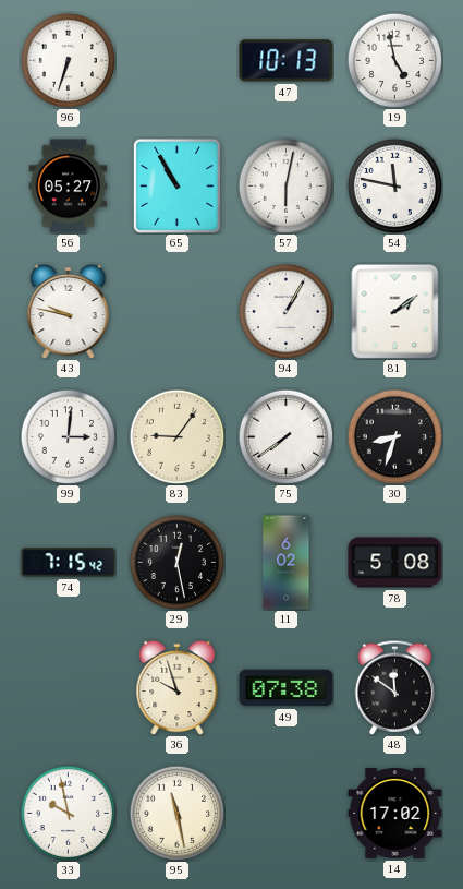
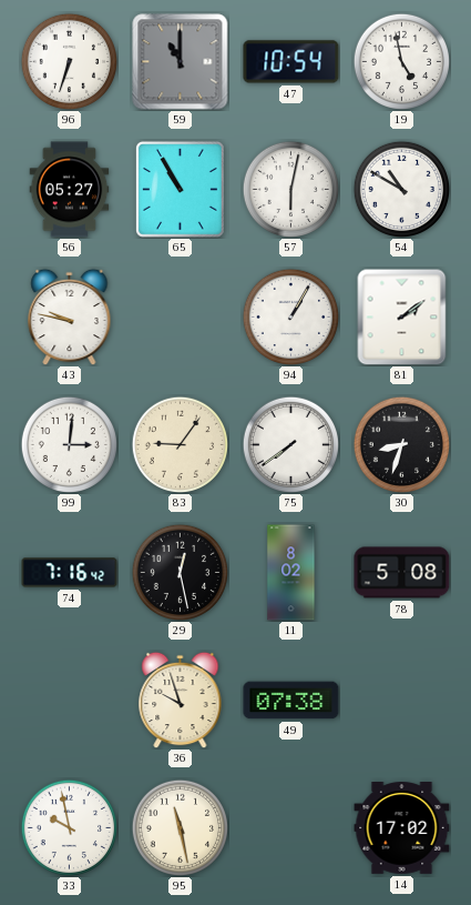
59: none -> 11:00 (181, 62)
47: 10:13 -> 10:54 (291, 62)
54: 11:47 -> 10:50 (401, 189)
74: 7:15 -> 7:16 (70, 573)
11: 6:02 -> 8:02 (291, 573)
48: 11:51 -> none (394, 687)
